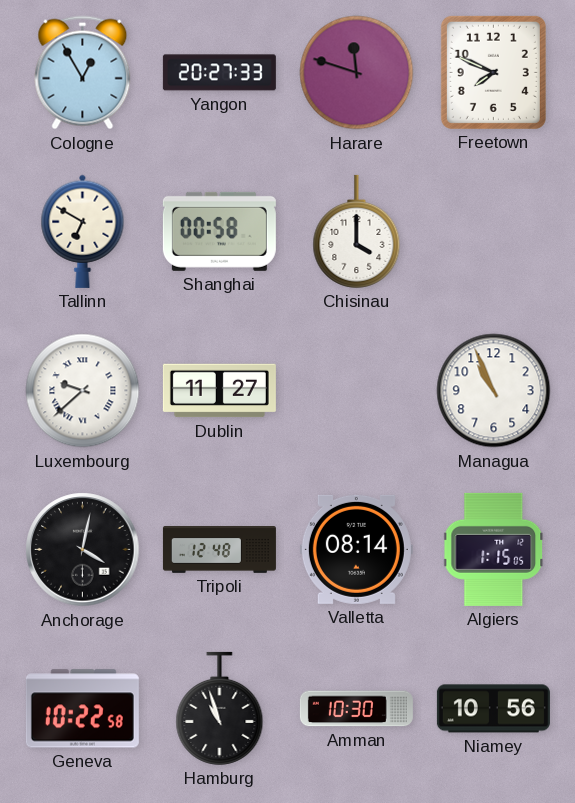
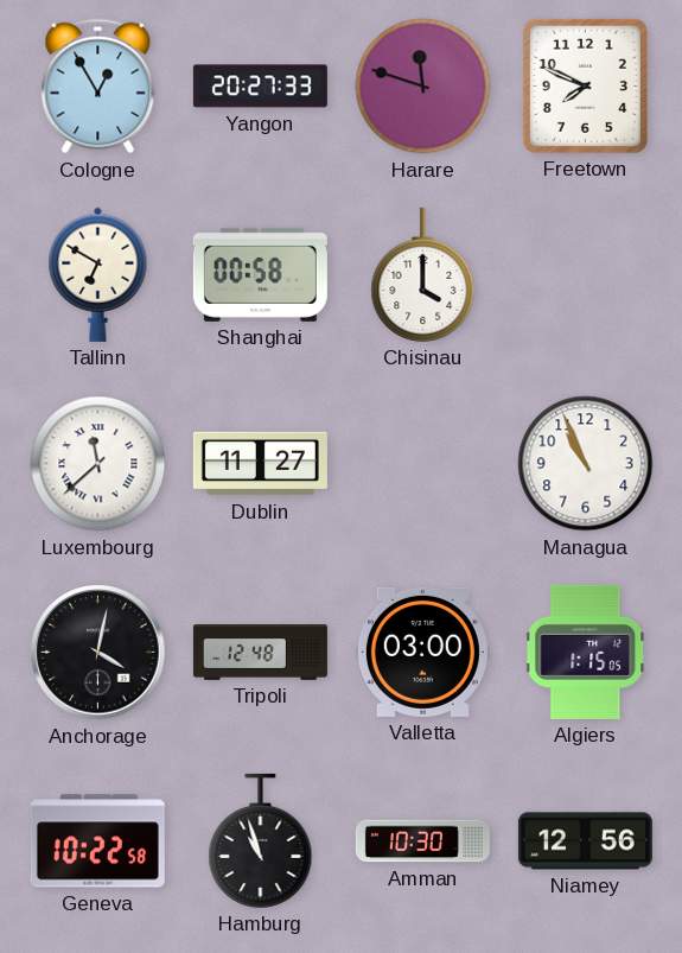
Luxembourg: 9:38 -> 11:38 (98, 464)
Valletta: 08:14 -> 03:00 (422, 652)
Niamey: 10:56 -> 12:56 (585, 841)
